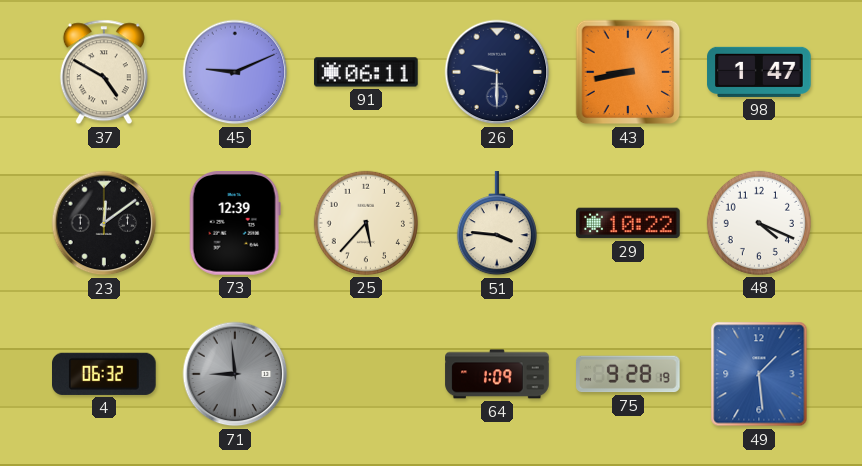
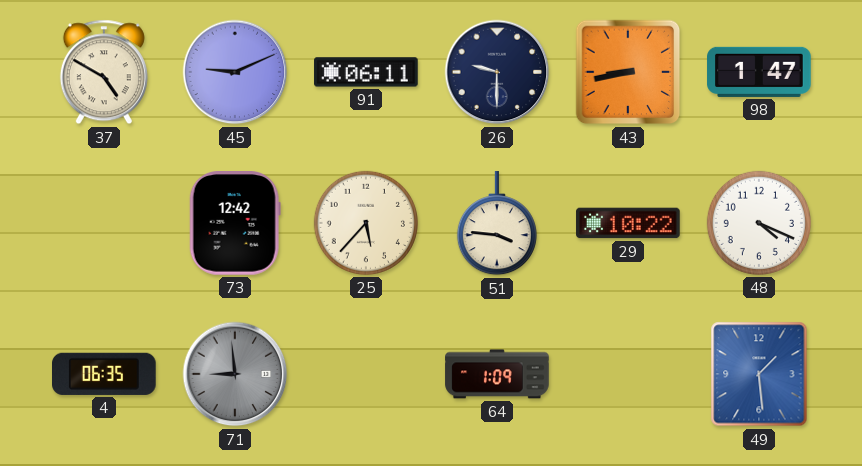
23: 12:09 -> none (104, 223)
73: 12:39 -> 12:42 (235, 224)
4: 06:32 -> 06:35 (105, 374)
75: 9:28 -> none (629, 374)
